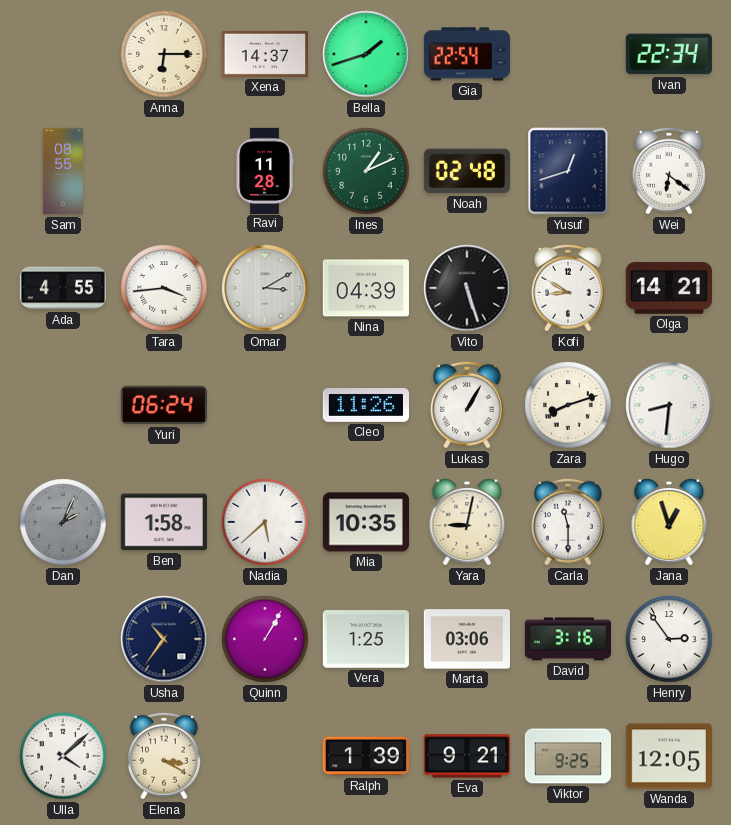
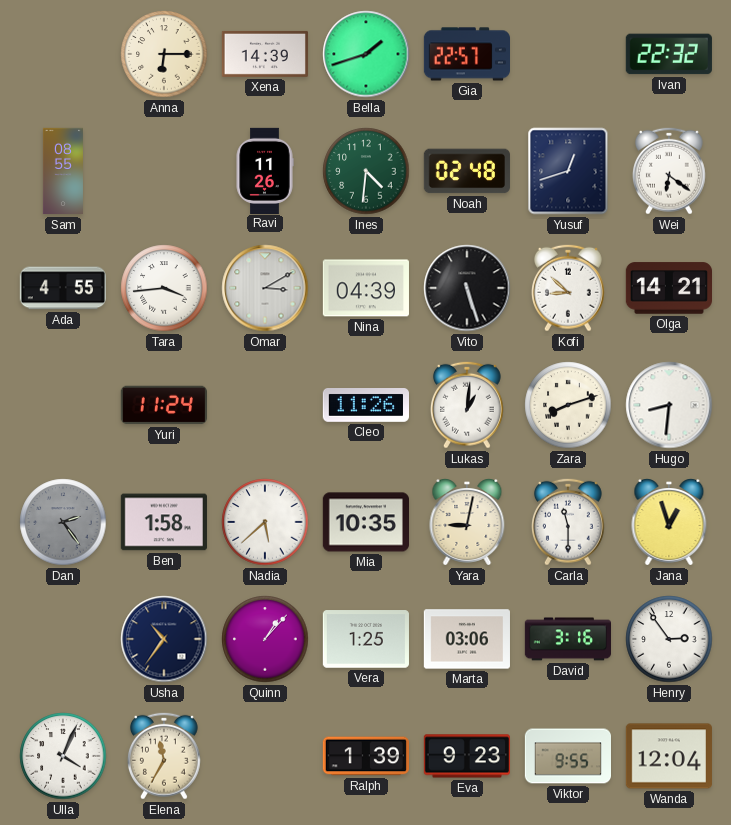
Xena: 14:37 -> 14:39 (264, 54)
Gia: 22:54 -> 22:57 (466, 54)
Ivan: 22:34 -> 22:32 (669, 54)
Ravi: 11:28 -> 11:26 (265, 170)
Ines: 1:11 -> 4:31 (366, 171)
Kofi: 8:50 -> 8:52 (568, 288)
Yuri: 06:24 -> 11:24 (164, 405)
Lukas: 1:05 -> 1:01 (467, 405)
Dan: 2:04 -> 2:24 (63, 522)
Quinn: 1:05 -> 1:07 (265, 639)
Ulla: 4:08 -> 4:04 (63, 756)
Elena: 3:20 -> 11:35 (164, 756)
Eva: 9:21 -> 9:23 (467, 756)
Viktor: 9:25 -> 9:55 (567, 756)
Wanda: 12:05 -> 12:04 (669, 756)
